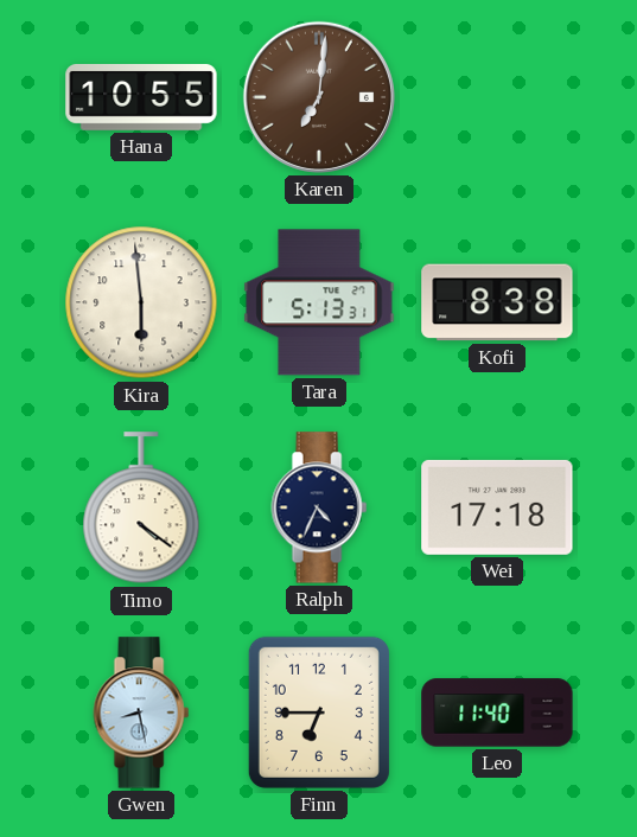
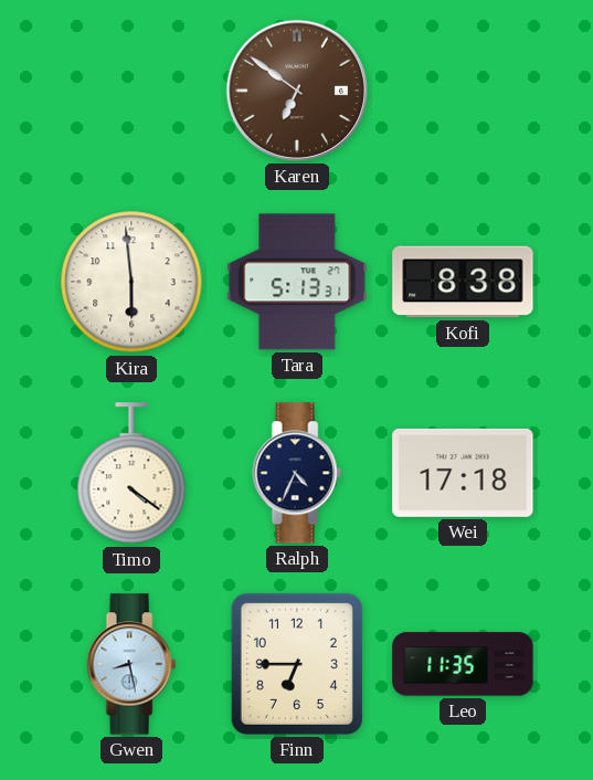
Hana: 10:55 -> none (141, 97)
Karen: 7:01 -> 6:51 (297, 91)
Leo: 11:40 -> 11:35 (463, 664)
